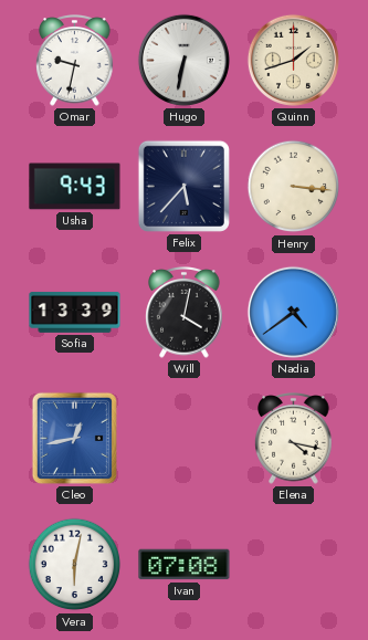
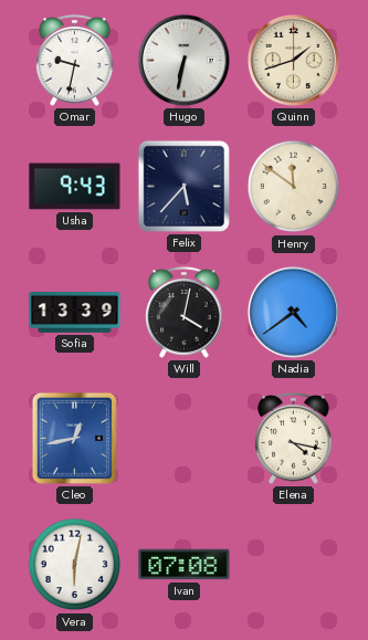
Henry: 3:16 -> 11:51 (294, 187)
